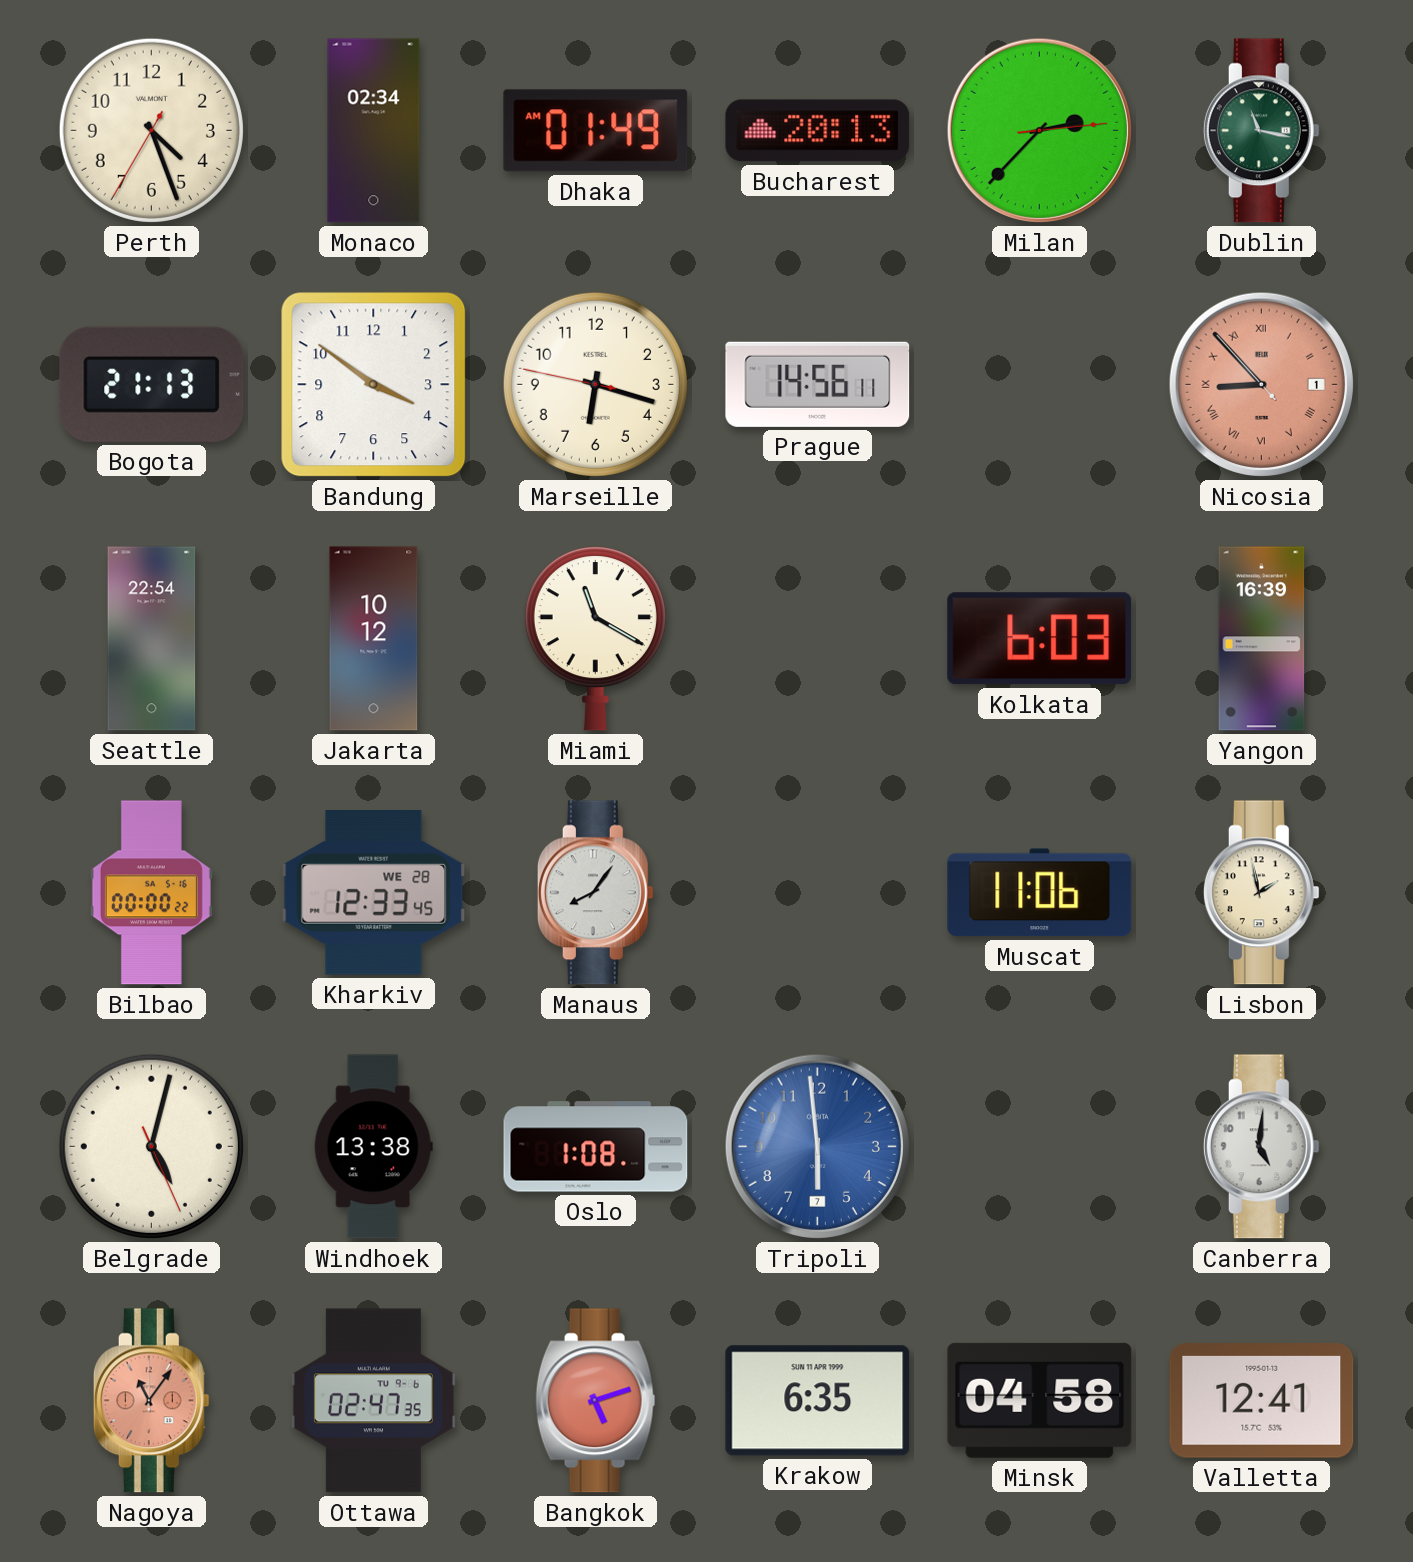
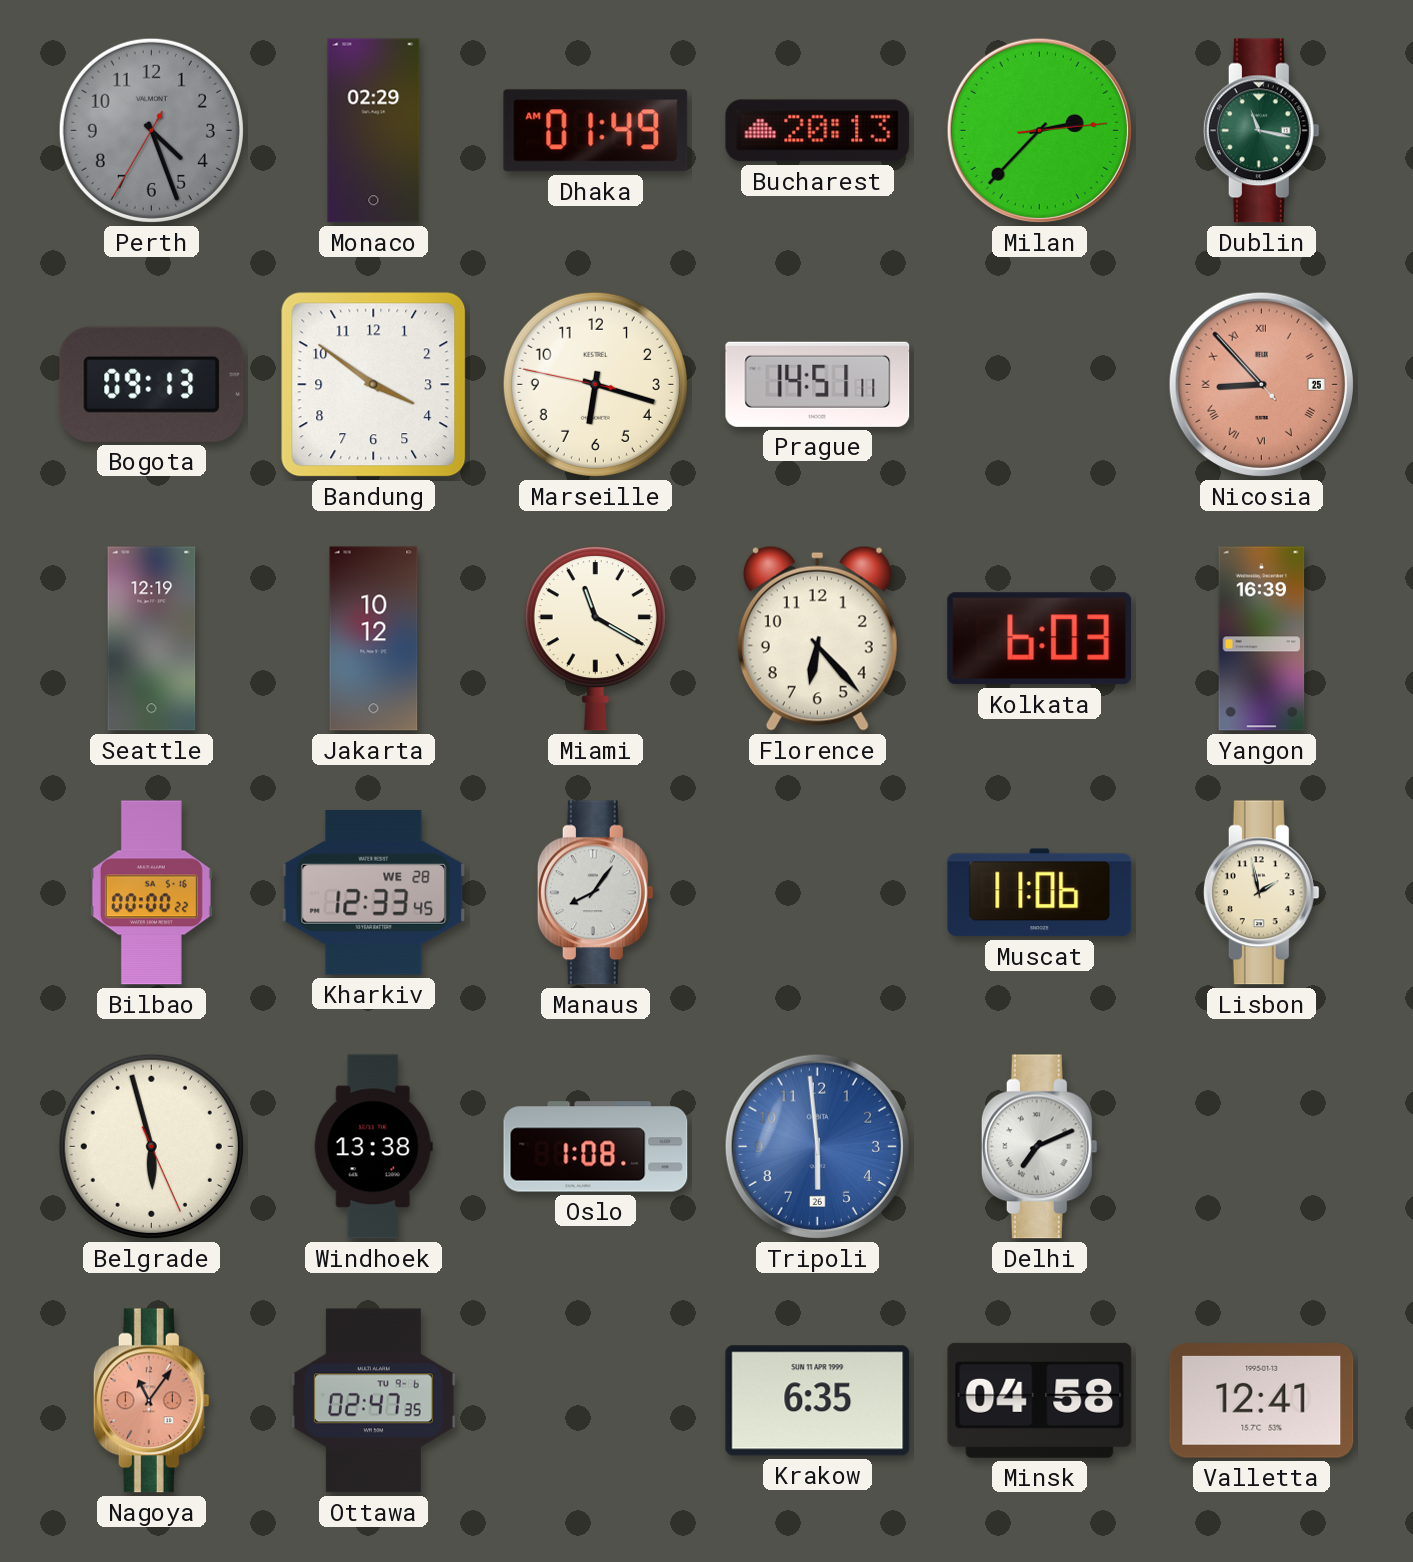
Perth dial: cream -> grey (151, 130)
Monaco: 02:34 -> 02:29 (374, 131)
Bogota: 21:13 -> 09:13 (152, 384)
Prague: 14:56 -> 14:51 (818, 384)
Nicosia date: 1 -> 25 (1261, 384)
Seattle: 22:54 -> 12:19 (152, 639)
Florence: none -> 6:23 (817, 638)
Belgrade: 5:02 -> 5:57 (151, 1146)
Tripoli date: 7 -> 26 (817, 1146)
Delhi: none -> 7:11 (1039, 1147)
Canberra: 5:01 -> none (1261, 1147)
Bangkok: 5:12 -> none (596, 1401)
